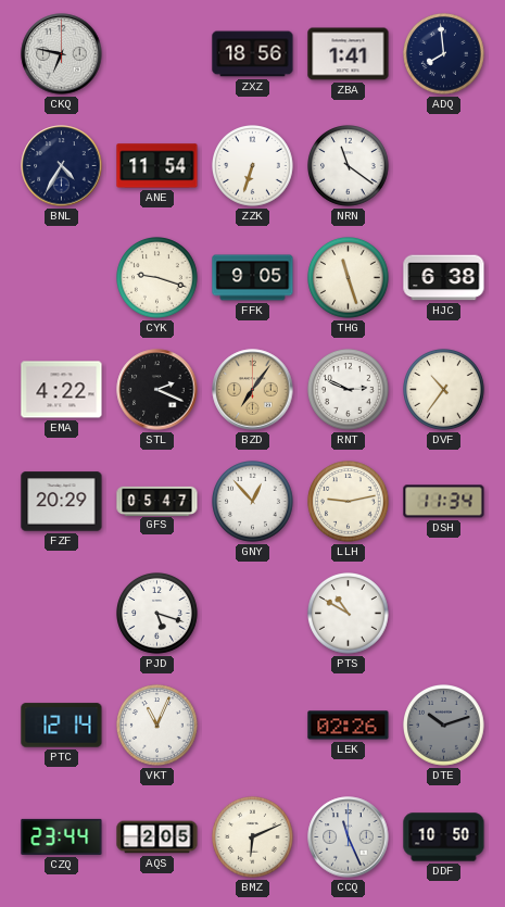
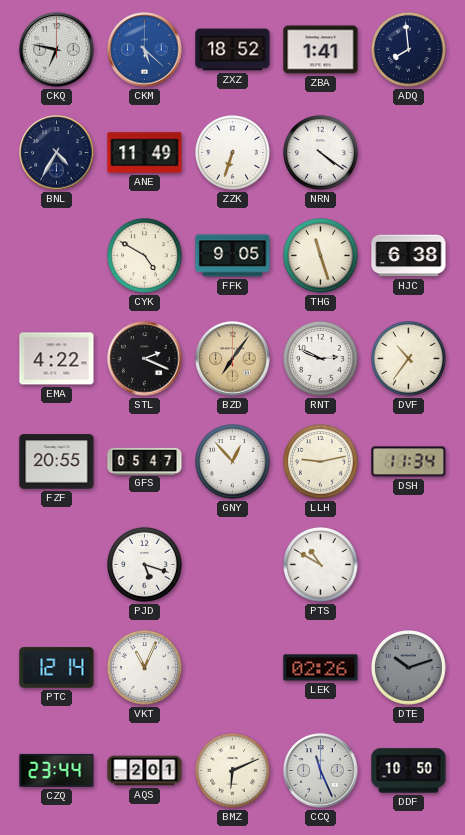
CKM: none -> 5:22 (145, 50)
ZXZ: 18:56 -> 18:52 (233, 50)
ANE: 11:54 -> 11:49 (145, 153)
NRN: 11:21 -> 4:21 (321, 153)
CYK: 9:18 -> 4:50 (145, 256)
FZF: 20:29 -> 20:55 (57, 462)
AQS: 2:05 -> 2:01 (145, 771)
